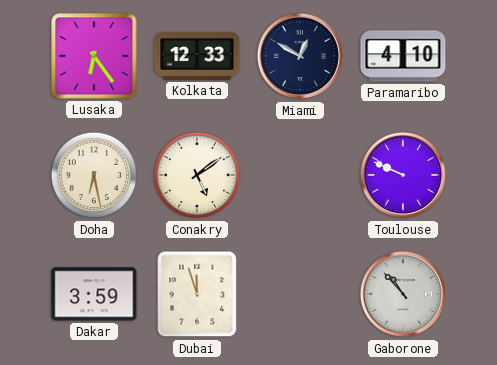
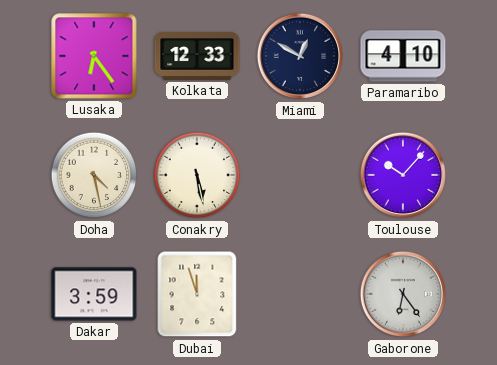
Doha: 6:28 -> 4:28 (94, 175)
Conakry: 5:09 -> 5:28 (197, 175)
Toulouse: 9:49 -> 10:07 (403, 175)
Gaborone: 10:53 -> 6:24 (403, 294)
